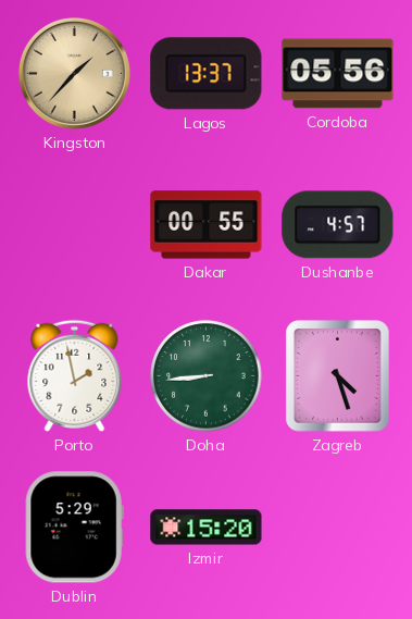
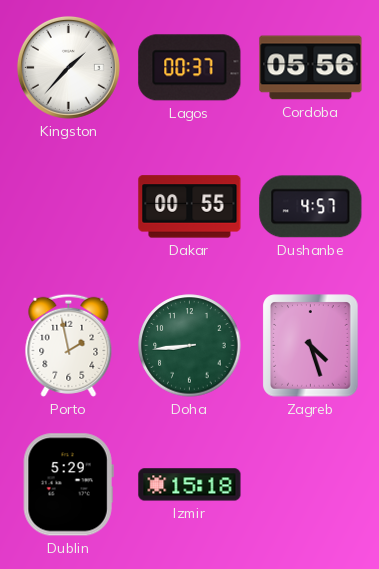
Kingston dial: champagne -> white (68, 67)
Lagos: 13:37 -> 00:37 (190, 68)
Izmir: 15:20 -> 15:18 (190, 485)
